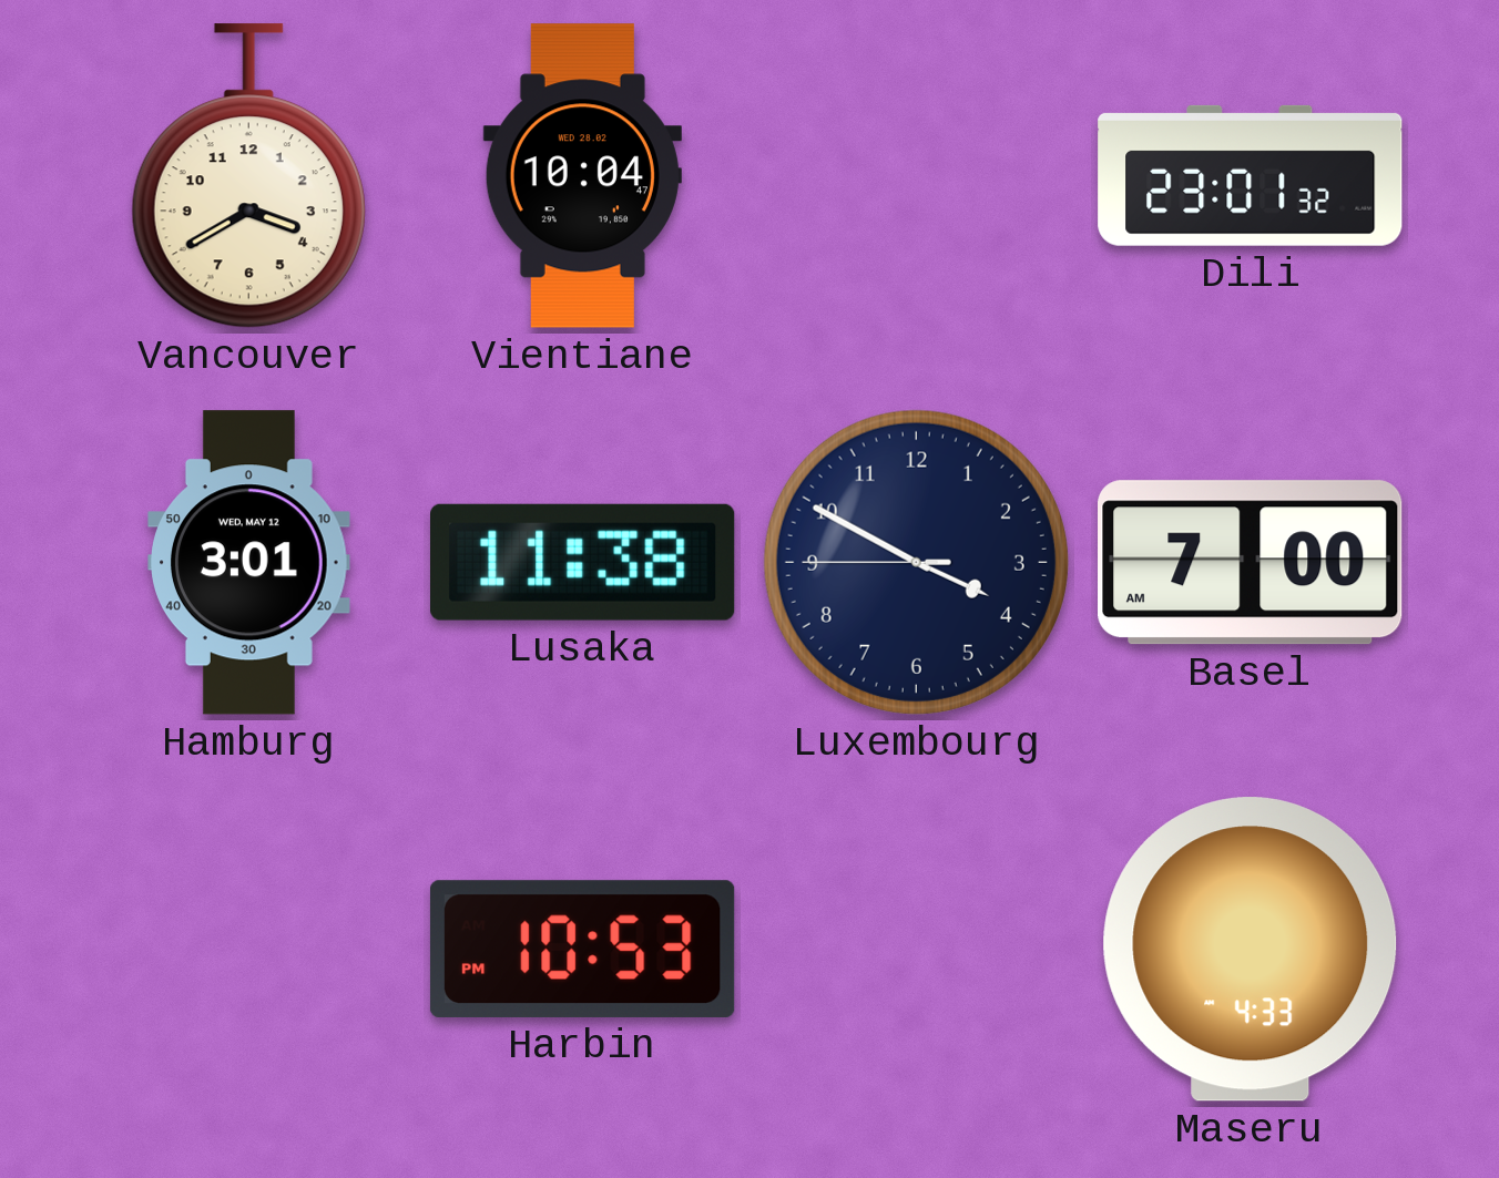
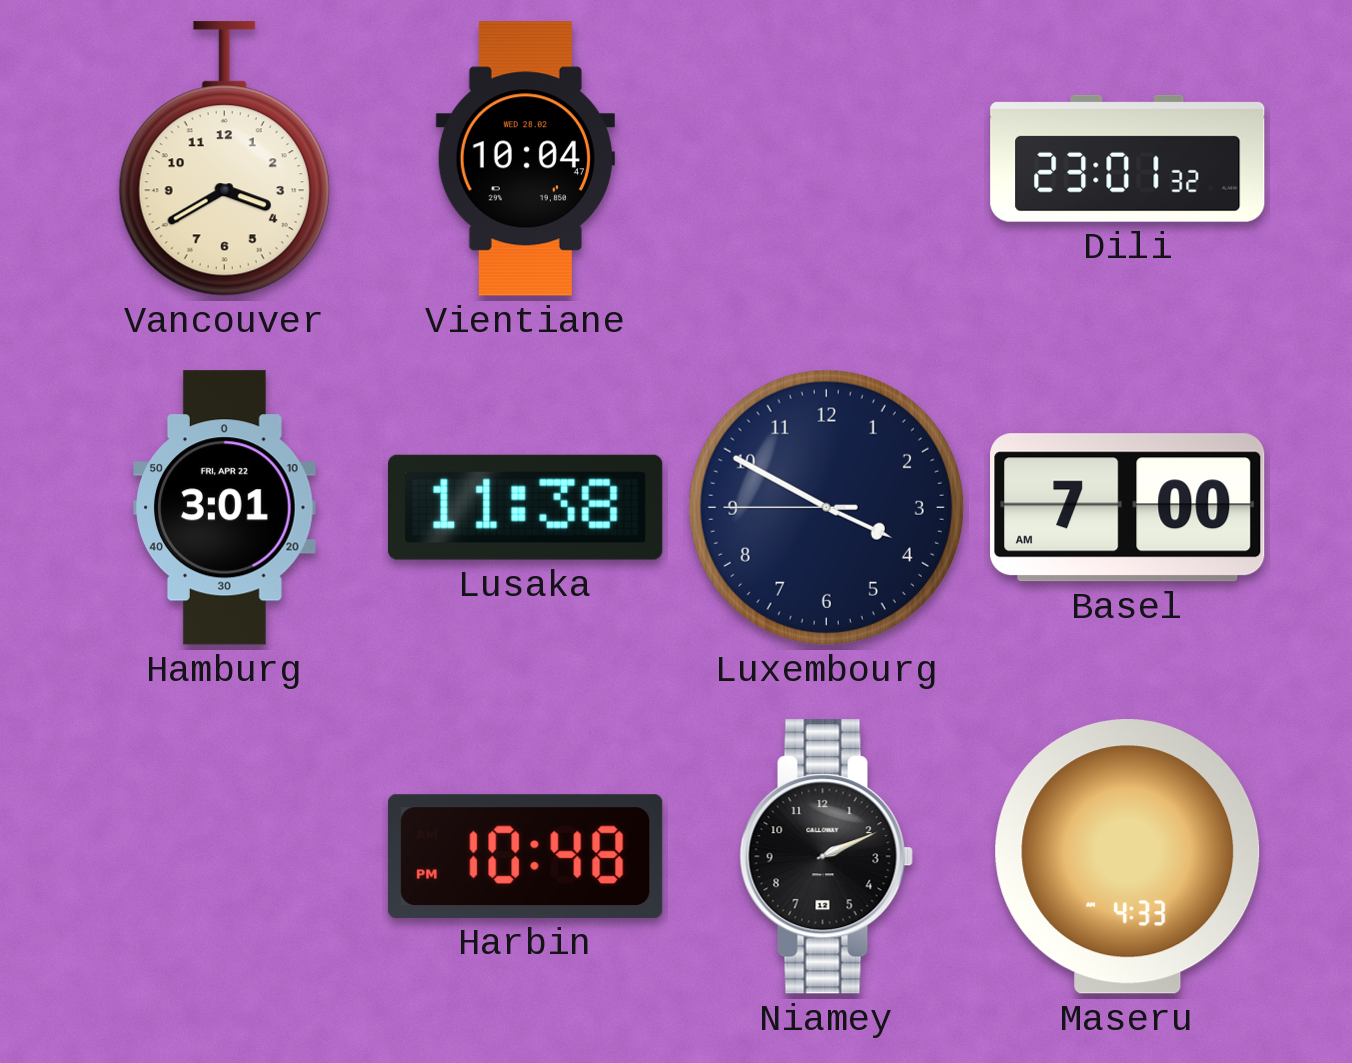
Hamburg date: WED, MAY 12 -> FRI, APR 22 (225, 508)
Harbin: 10:53 -> 10:48 (525, 856)
Niamey: none -> 2:11 (826, 857)
